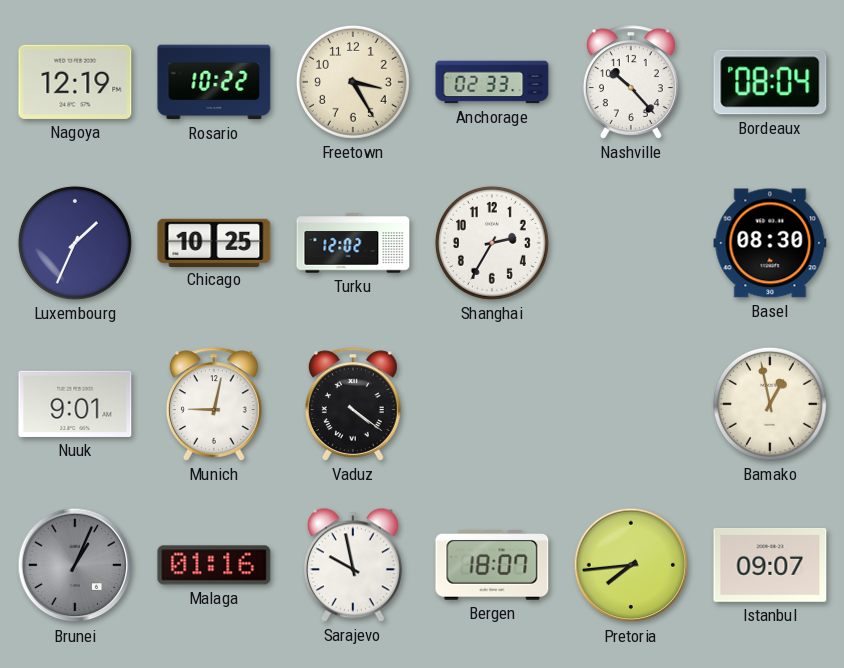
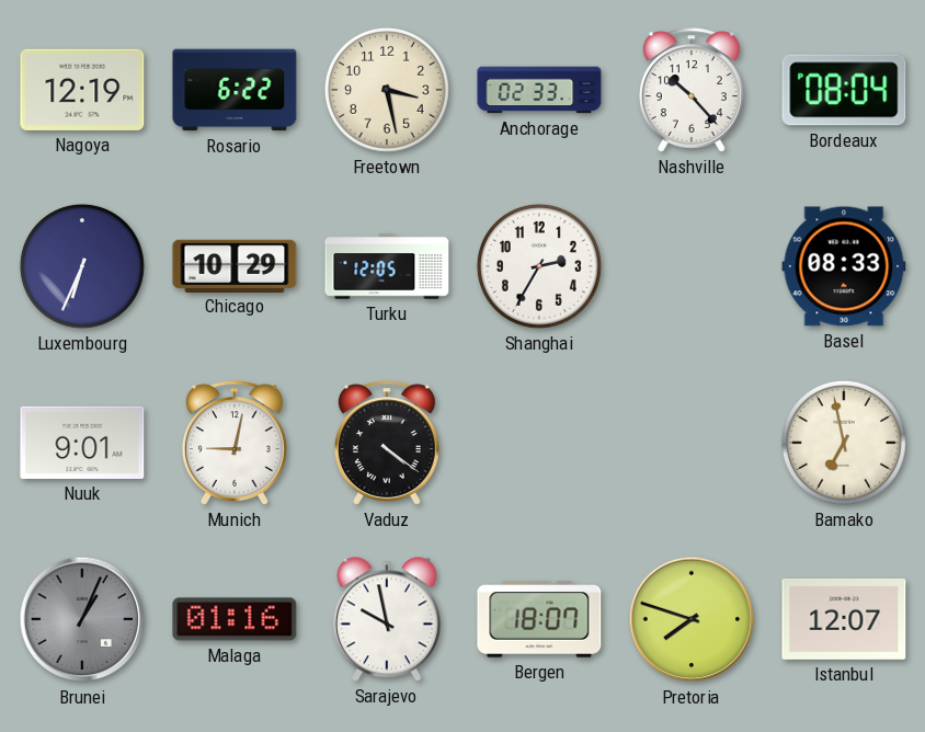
Rosario: 10:22 -> 6:22 (235, 90)
Freetown: 3:25 -> 3:28 (387, 90)
Luxembourg: 1:34 -> 6:34 (82, 266)
Chicago: 10:25 -> 10:29 (235, 265)
Turku: 12:02 -> 12:05 (387, 266)
Basel: 08:30 -> 08:33 (844, 266)
Bamako: 12:58 -> 6:58 (844, 443)
Pretoria: 7:44 -> 7:48 (692, 619)
Istanbul: 09:07 -> 12:07 (844, 619)
